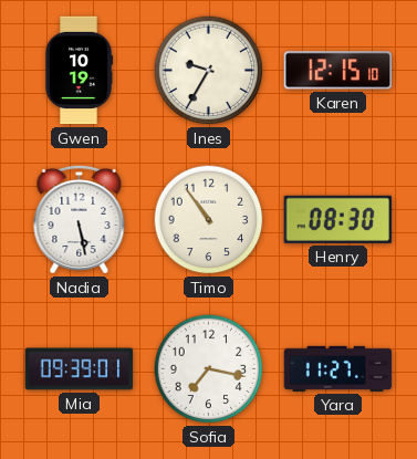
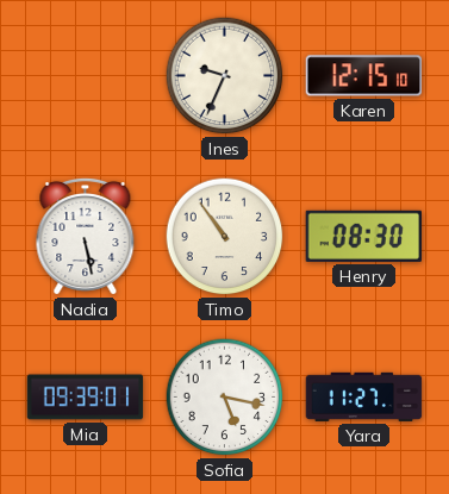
Gwen: 10:19 -> none (79, 71)
Ines: 9:35 -> 9:34 (225, 76)
Sofia: 7:17 -> 5:17 (225, 398)
